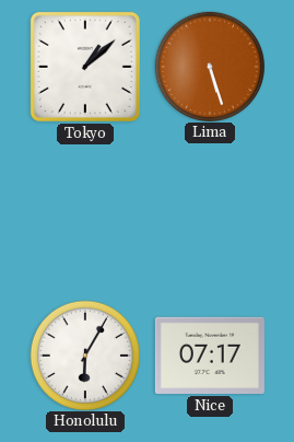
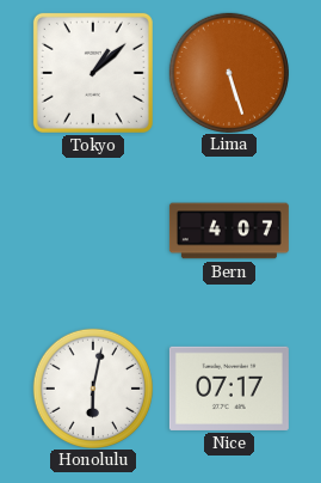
Bern: none -> 4:07 (229, 231)
Honolulu: 6:05 -> 6:02 (92, 387)
